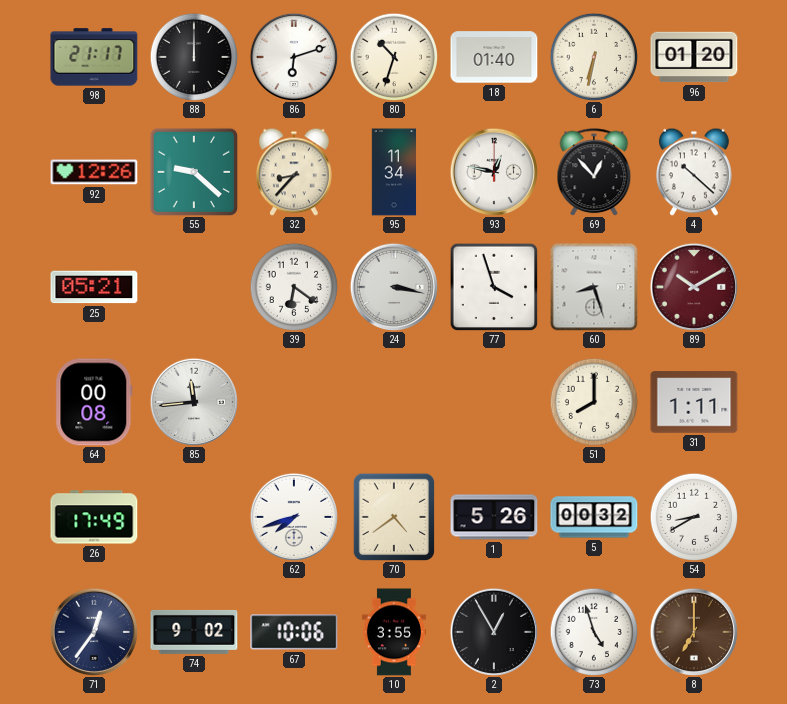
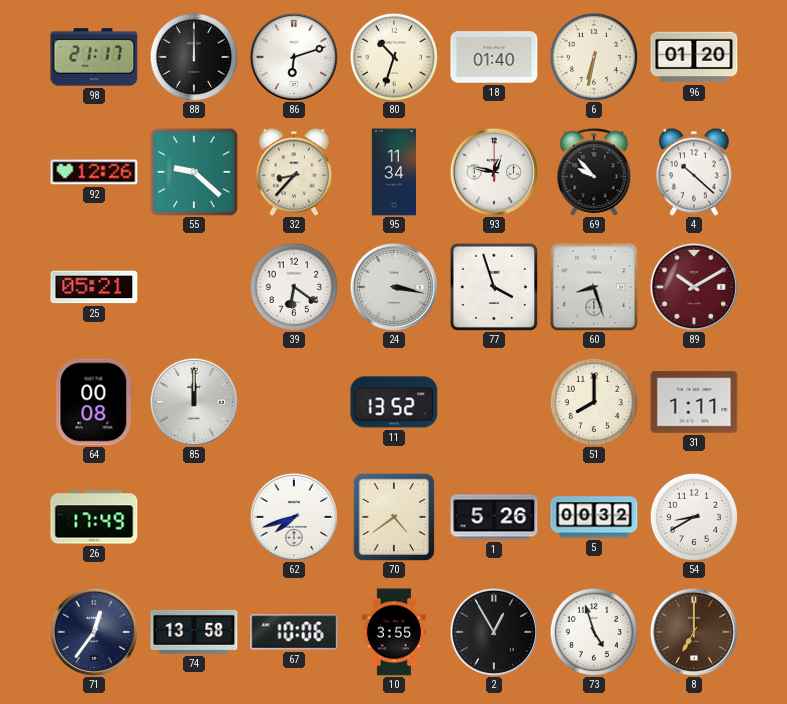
69: 12:53 -> 9:53 (594, 172)
85: 11:44 -> 12:00 (193, 401)
11: none -> 13:52 (394, 402)
74: 9:02 -> 13:58 (194, 632)
